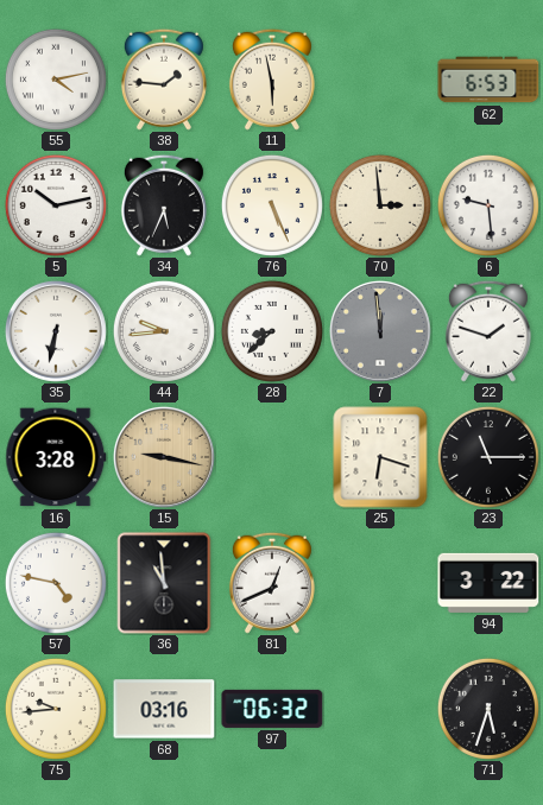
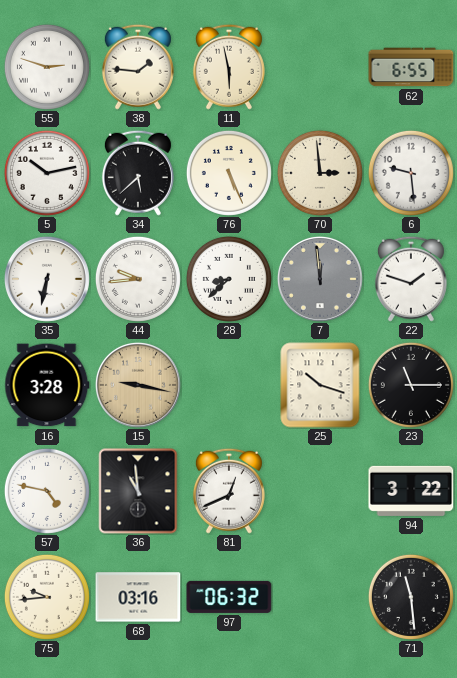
55: 4:13 -> 2:48 (47, 67)
62: 6:53 -> 6:55 (411, 67)
34: 5:34 -> 5:38 (138, 173)
25: 6:18 -> 10:18 (320, 385)
71: 5:33 -> 11:29 (411, 597)
